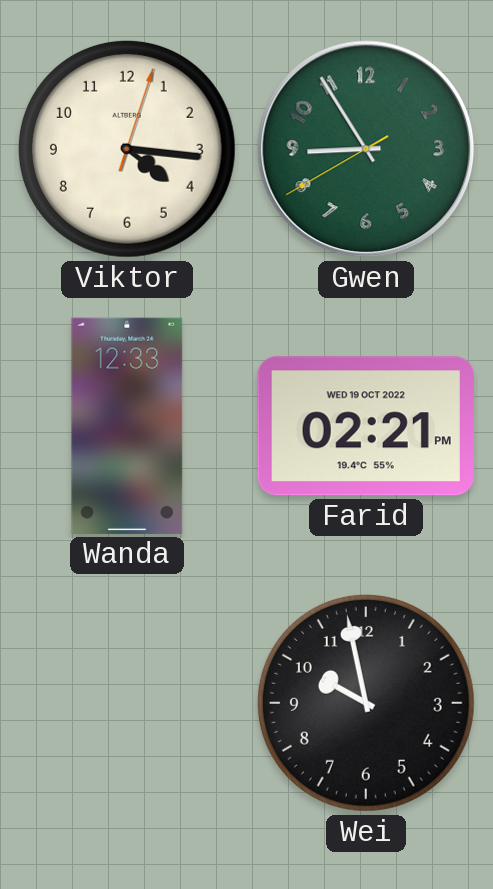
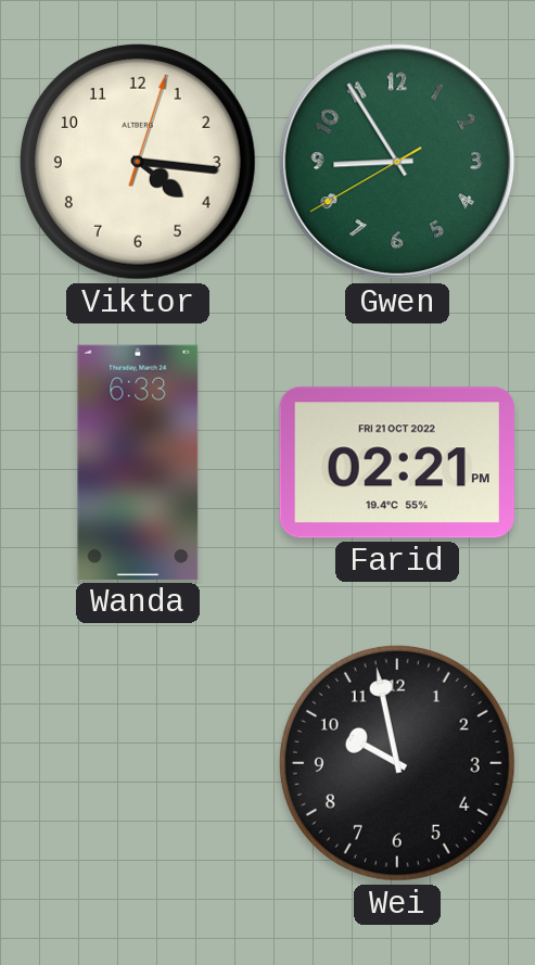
Wanda: 12:33 -> 6:33 (138, 462)
Farid date: WED 19 OCT 2022 -> FRI 21 OCT 2022 (397, 462)
